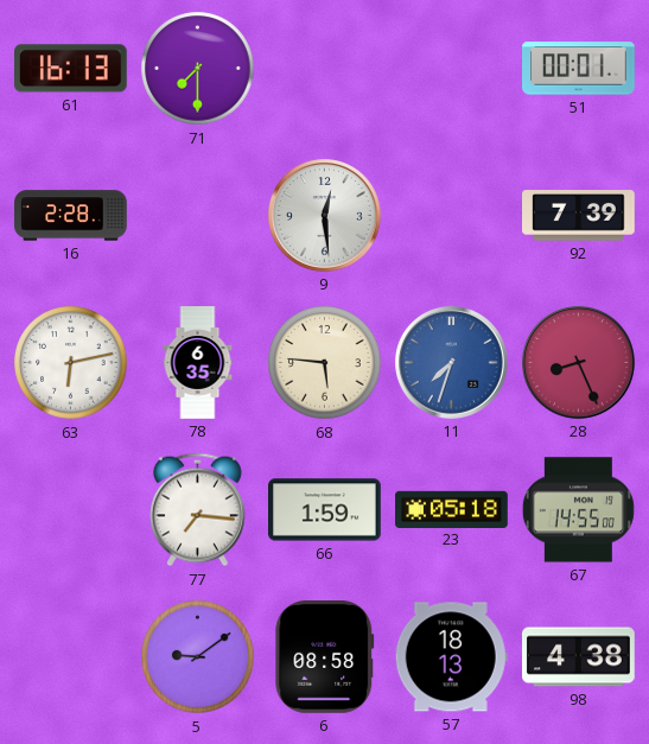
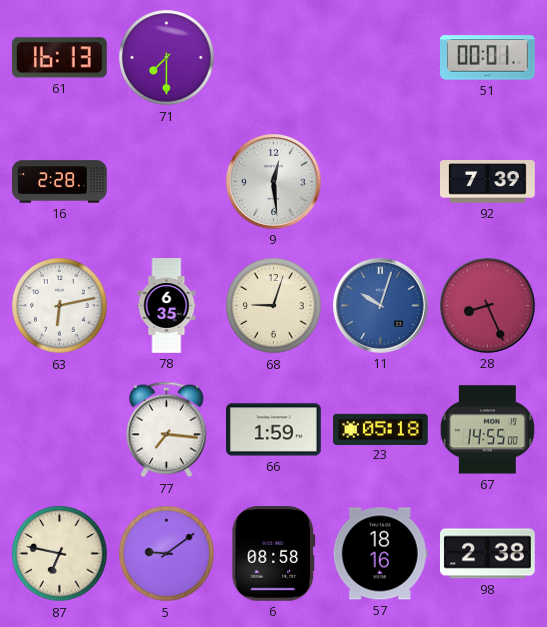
68: 5:46 -> 9:03 (274, 306)
11: 7:33 -> 10:03 (381, 306)
87: none -> 6:47 (60, 554)
57: 18:13 -> 18:16 (380, 554)
98: 4:38 -> 2:38 (488, 554)
